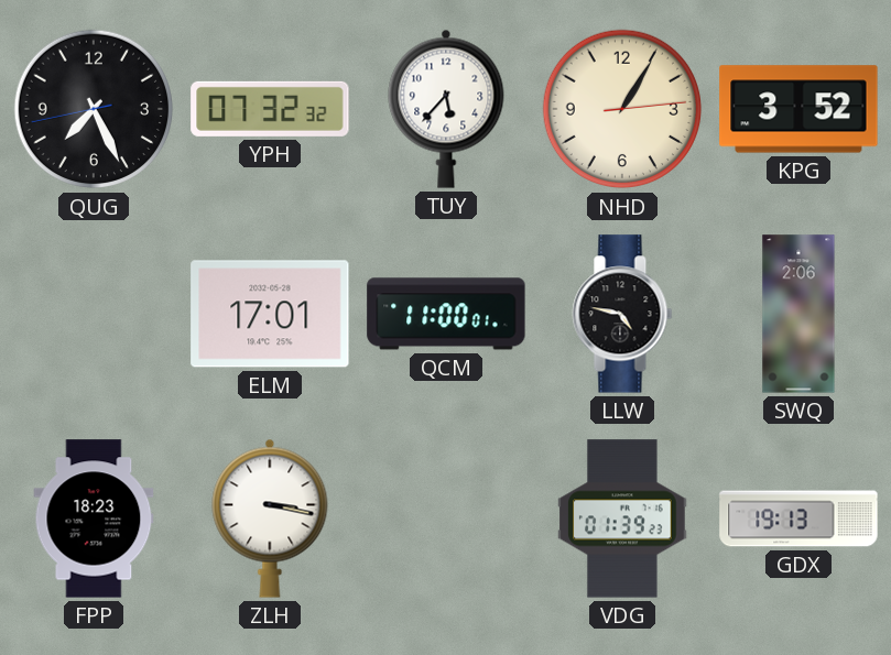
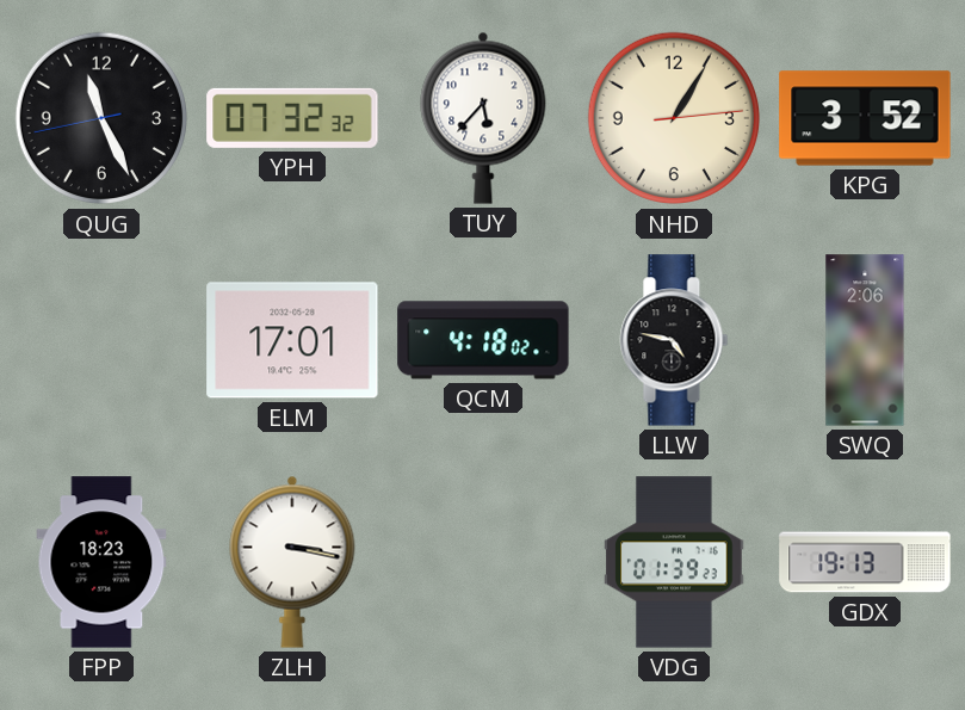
QUG: 7:25 -> 11:25 (101, 118)
QCM: 11:00 -> 4:18 (483, 340)
